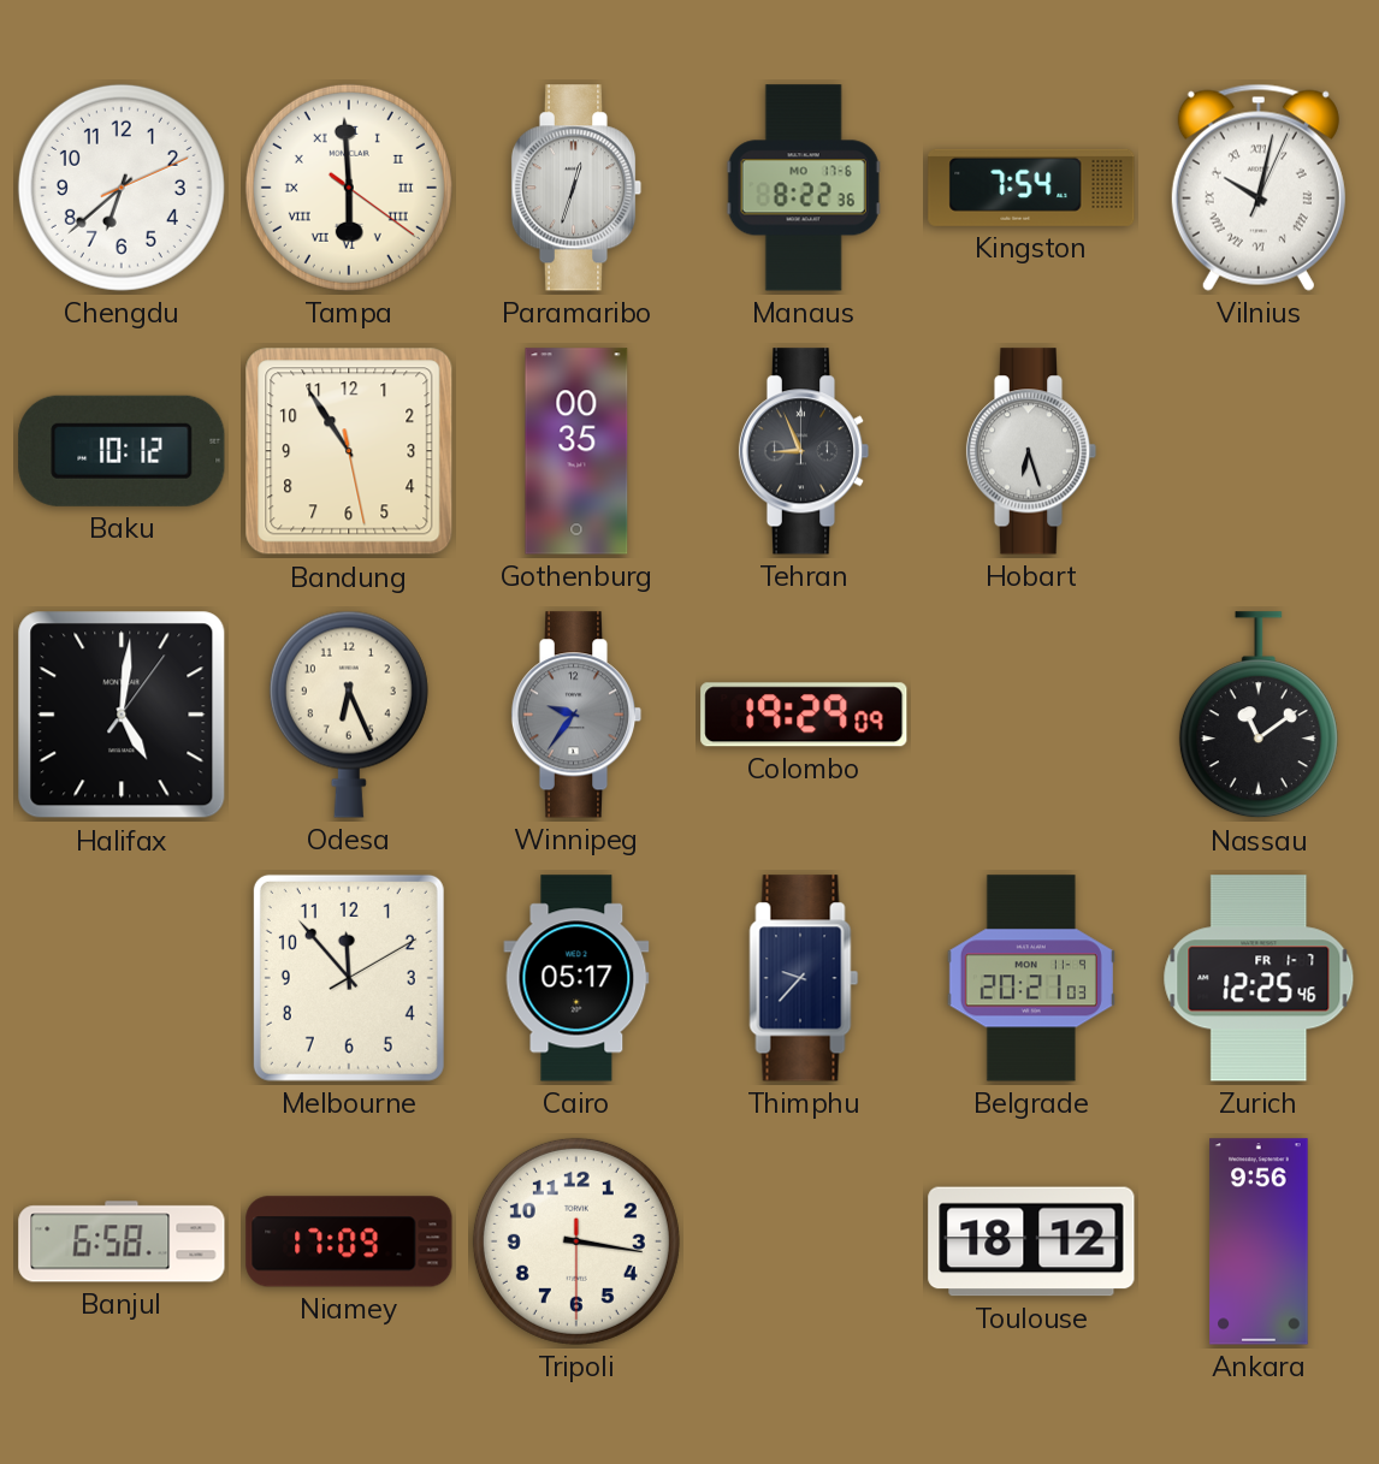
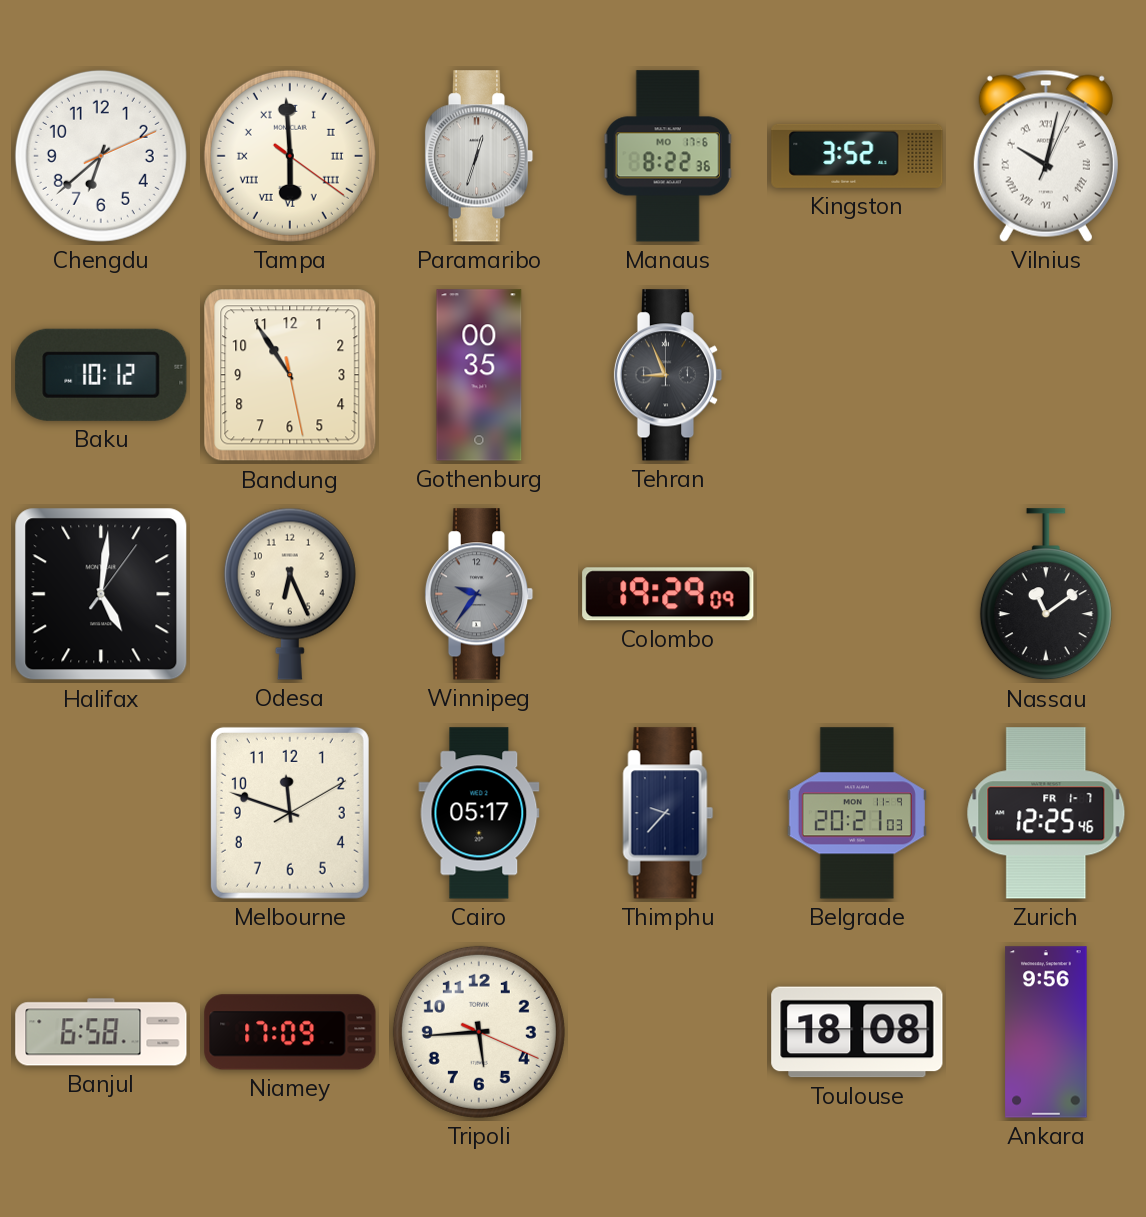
Kingston: 7:54 -> 3:52 (857, 156)
Hobart: 6:27 -> none (1031, 451)
Melbourne: 11:53 -> 11:48 (290, 813)
Tripoli: 3:16 -> 5:44 (479, 1032)
Toulouse: 18:12 -> 18:08 (857, 1032)
